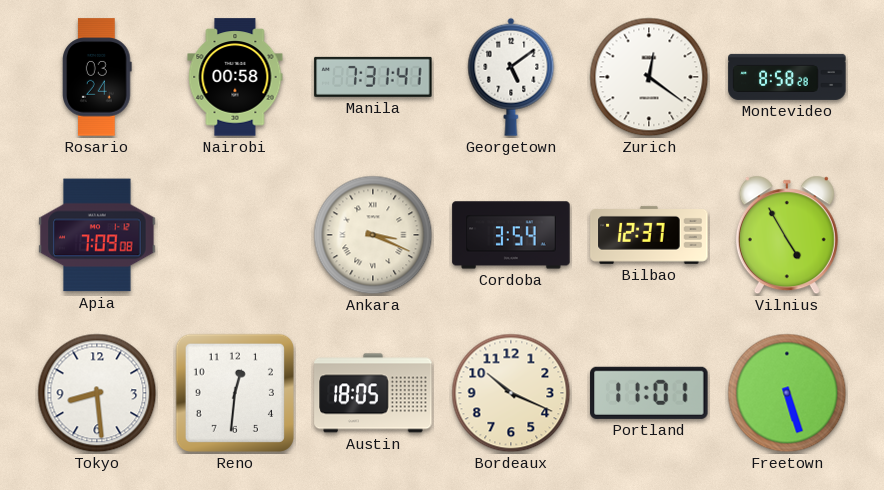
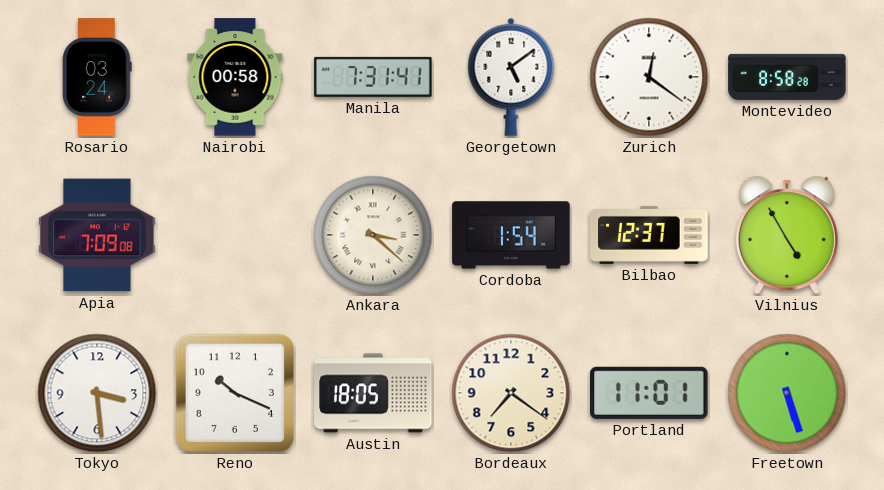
Ankara: 3:19 -> 3:22 (373, 235)
Cordoba: 3:54 -> 1:54 (511, 235)
Tokyo: 8:29 -> 3:29 (97, 393)
Reno: 12:31 -> 10:19 (235, 393)
Bordeaux: 10:19 -> 7:21 (511, 393)
